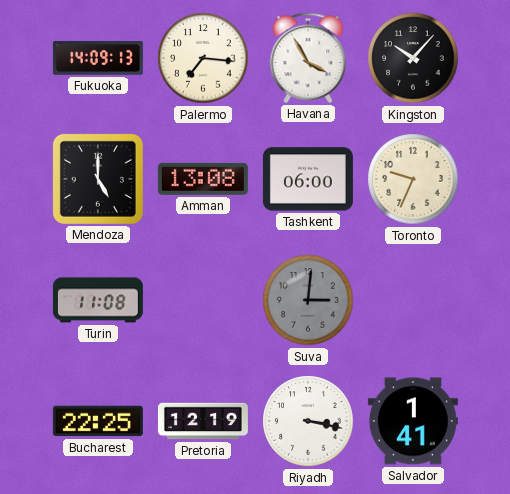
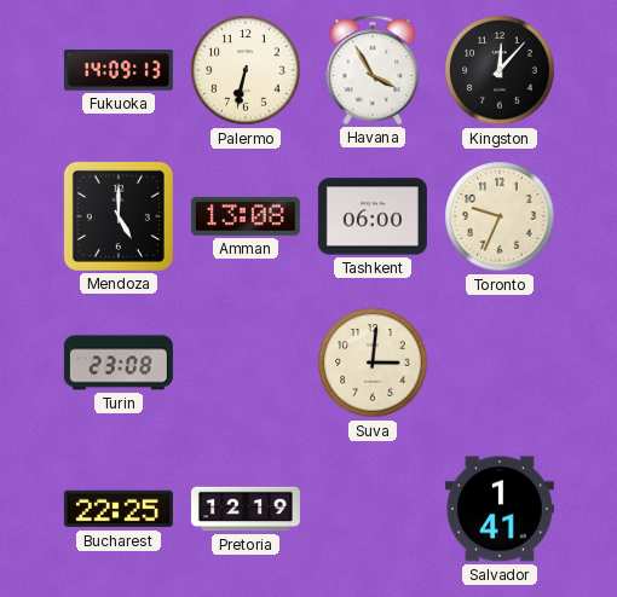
Palermo: 7:16 -> 6:32 (246, 70)
Kingston: 10:07 -> 12:07 (500, 70)
Turin: 11:08 -> 23:08 (119, 363)
Suva dial: grey -> cream (373, 363)
Riyadh: 3:17 -> none (308, 421)
